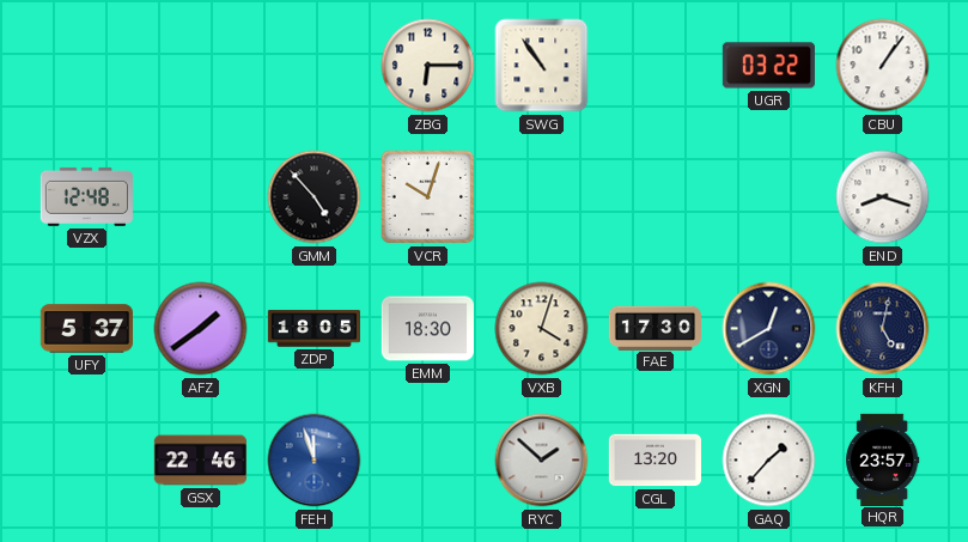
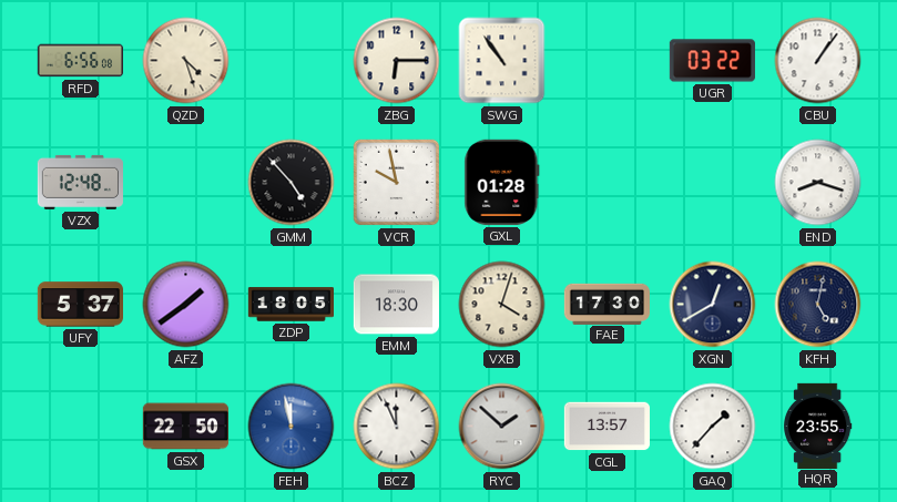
RFD: none -> 6:56 (80, 61)
QZD: none -> 4:27 (186, 61)
VCR: 10:03 -> 9:58 (397, 183)
GXL: none -> 01:28 (502, 182)
GSX: 22:46 -> 22:50 (185, 427)
FEH: 11:57 -> 11:58 (292, 427)
BCZ: none -> 11:56 (397, 427)
CGL: 13:20 -> 13:57 (607, 427)
HQR: 23:57 -> 23:55 (817, 426)
